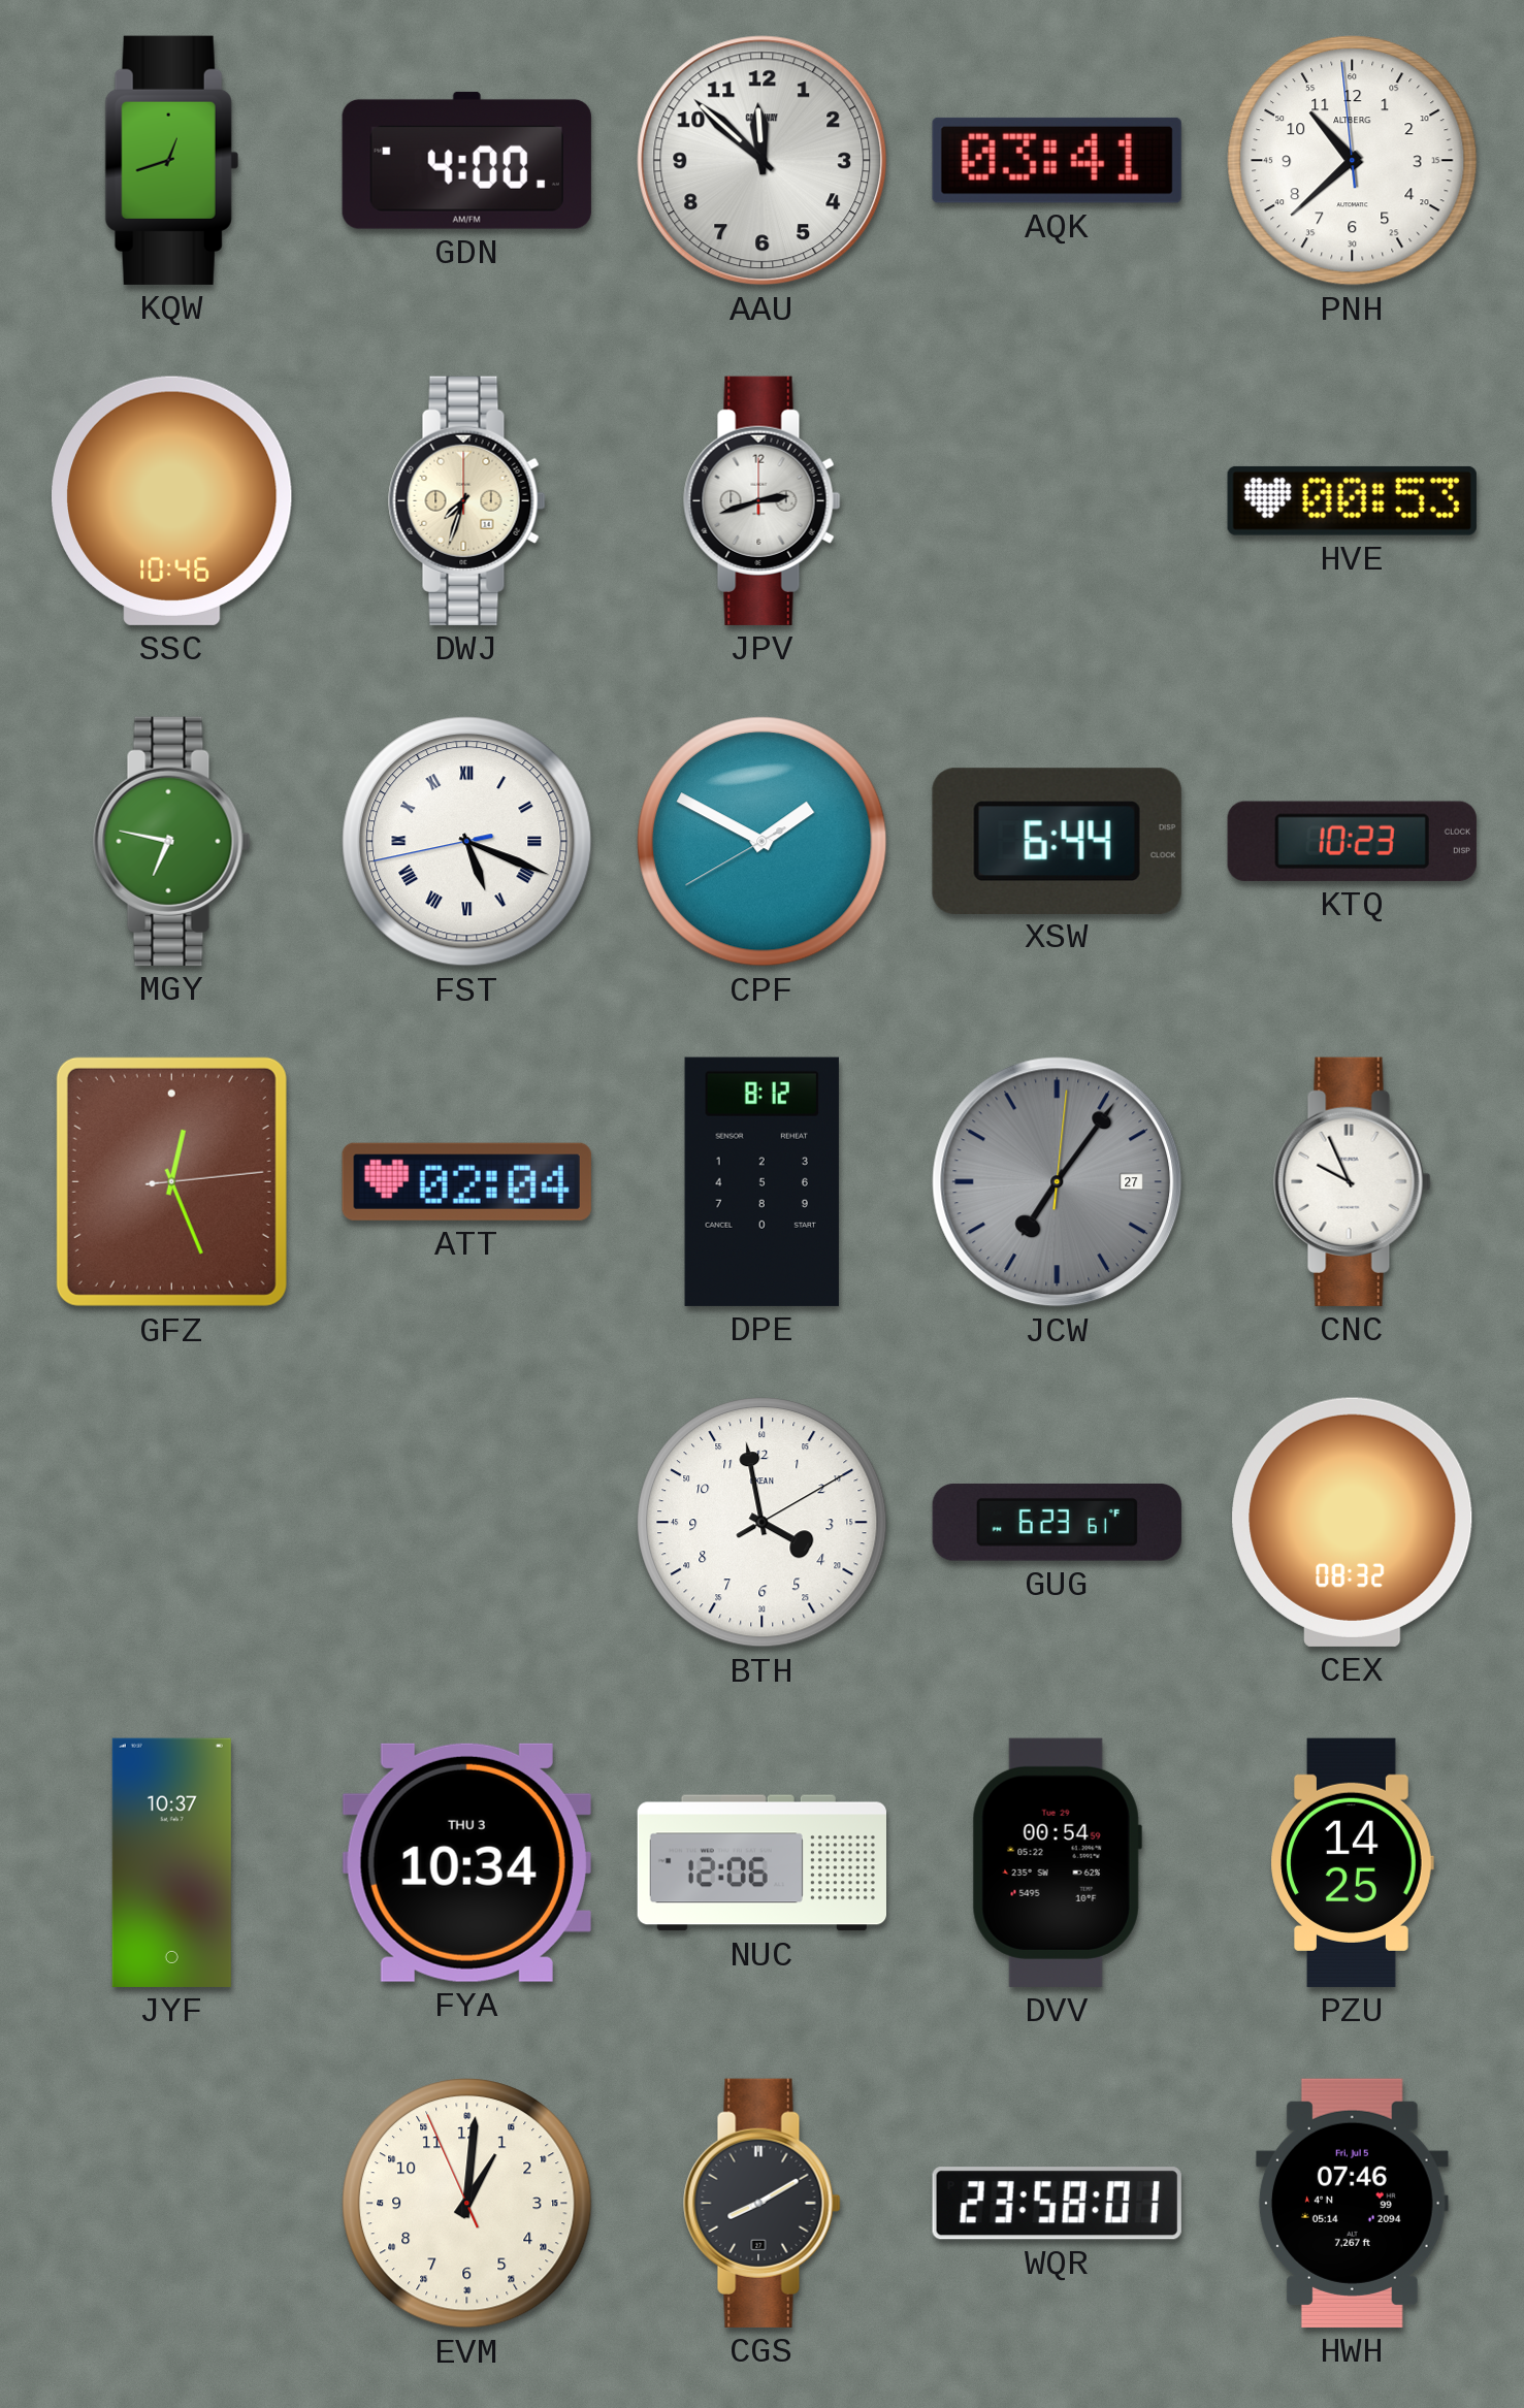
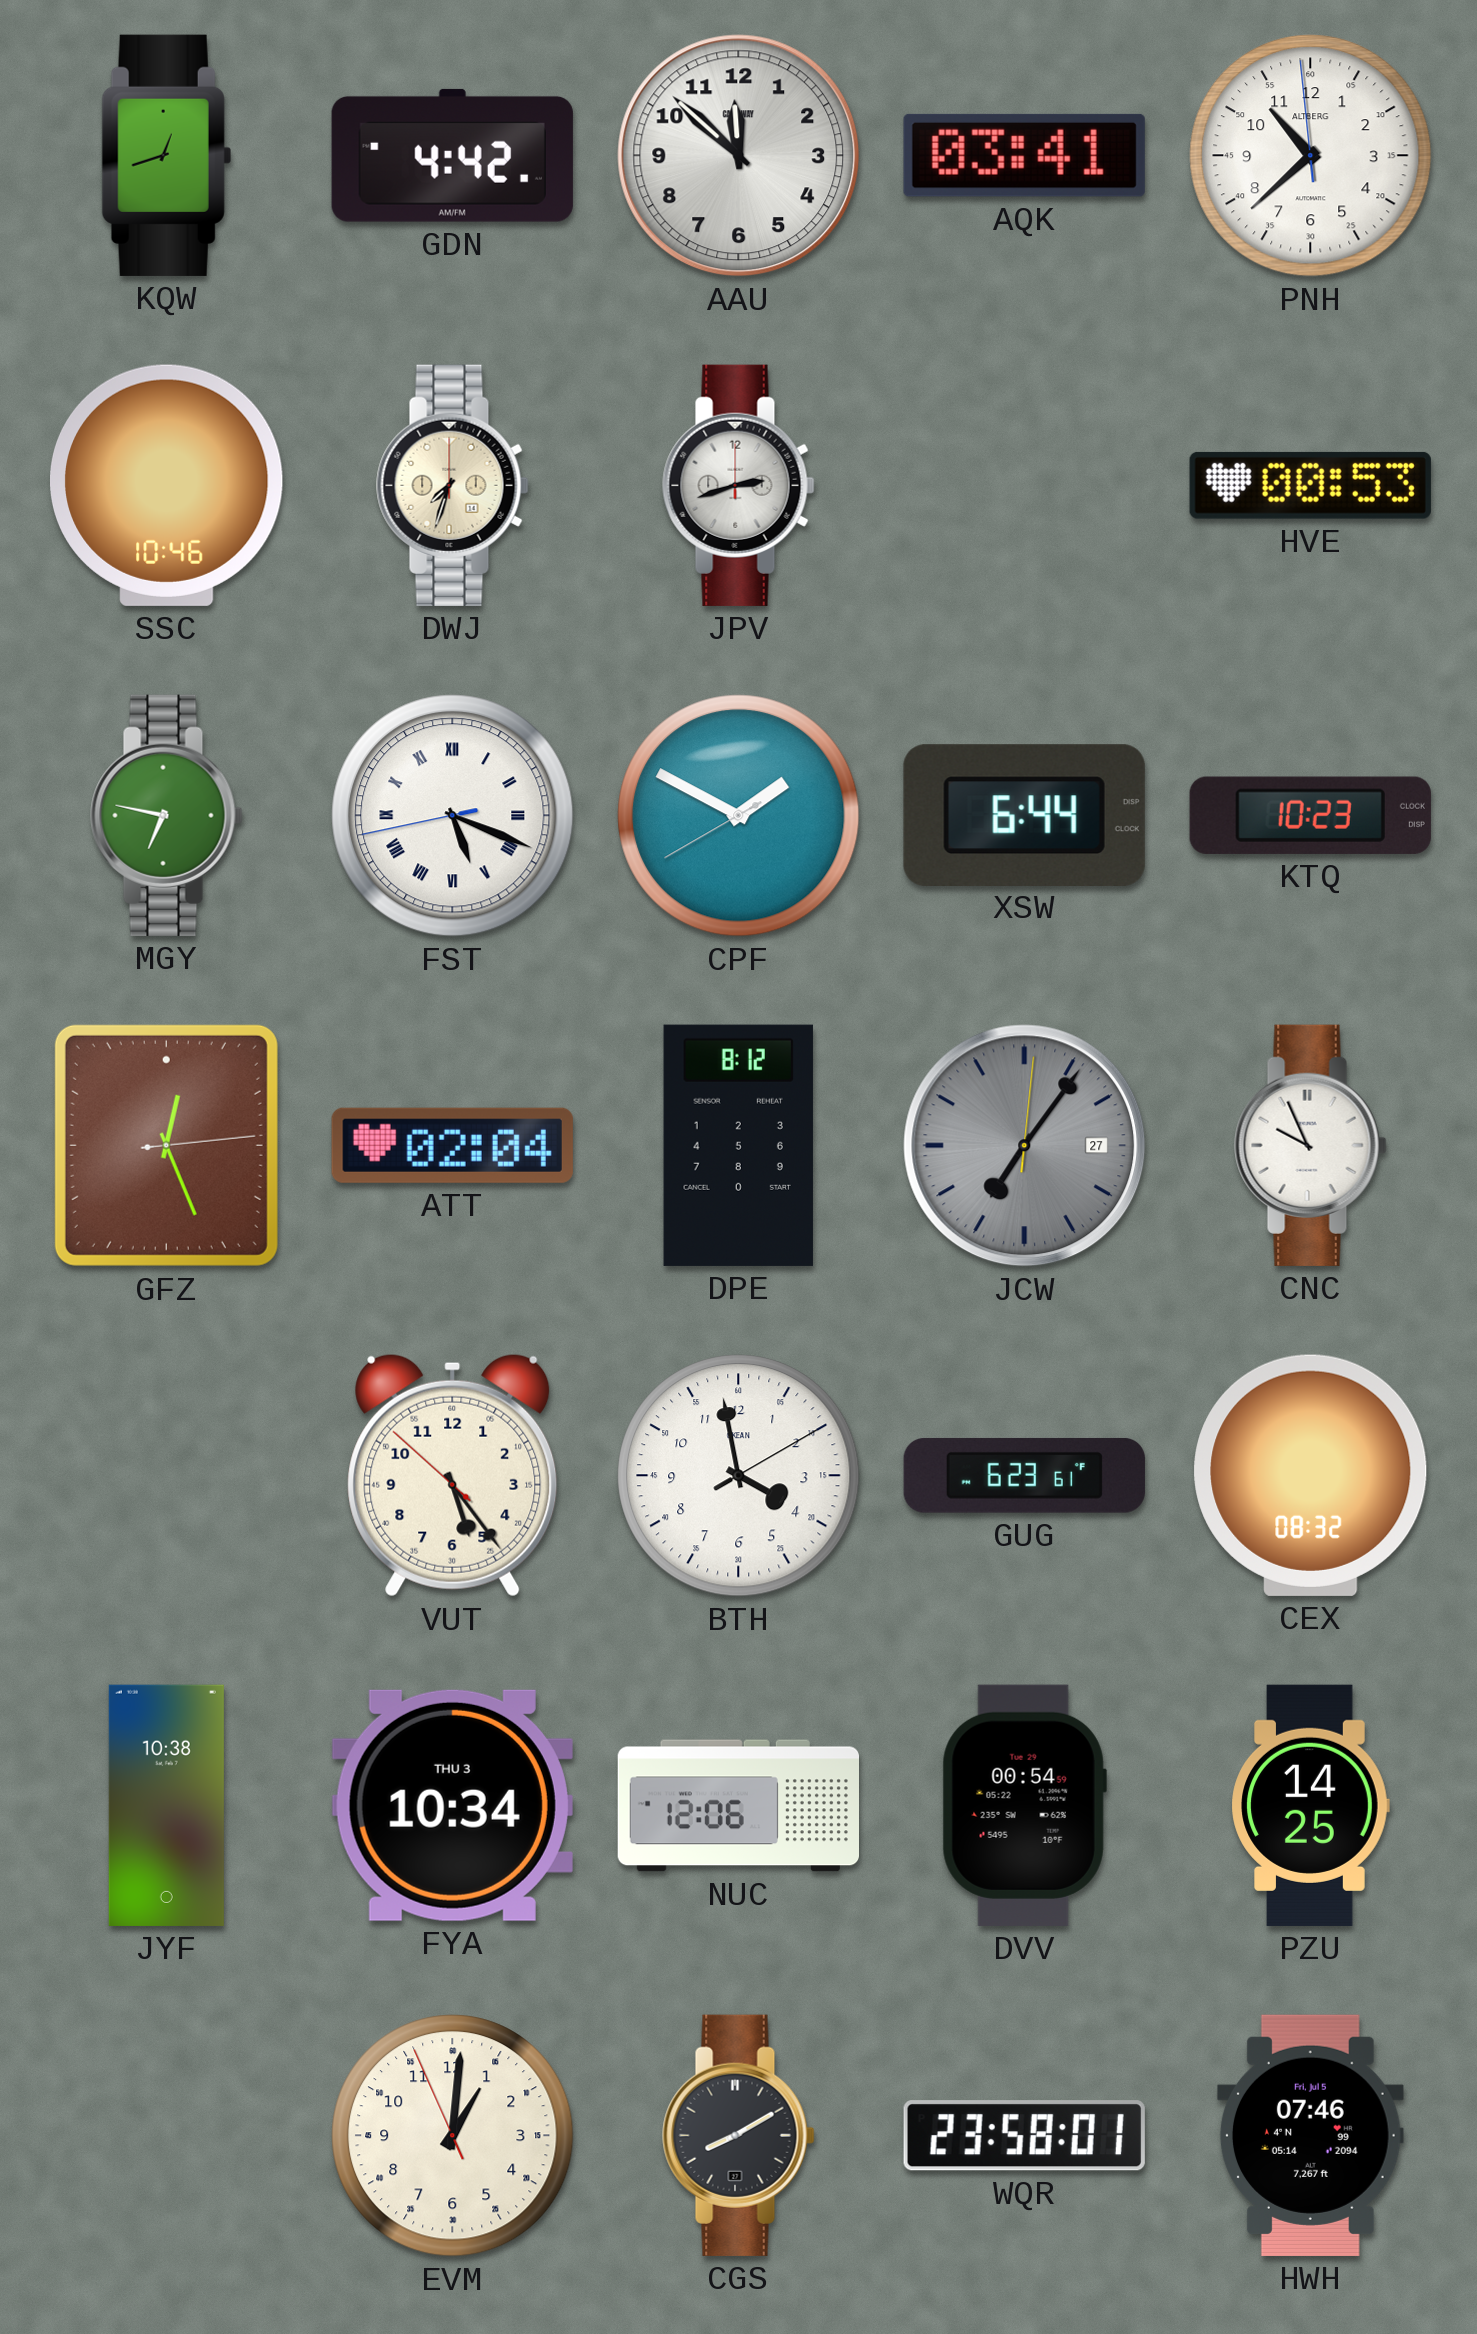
GDN: 4:00 -> 4:42 (452, 155)
VUT: none -> 5:23 (453, 1475)
JYF: 10:37 -> 10:38 (166, 1805)
